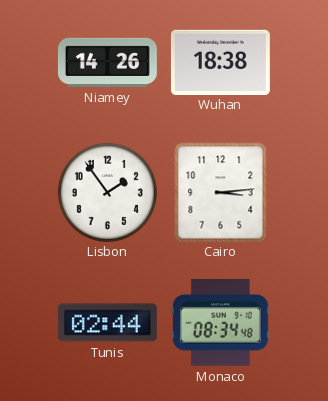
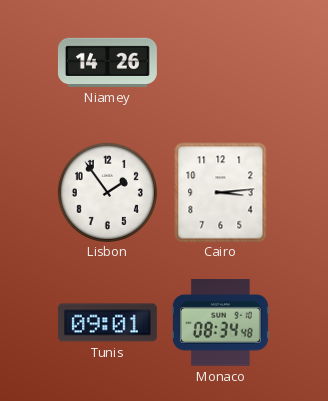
Wuhan: 18:38 -> none (220, 62)
Tunis: 02:44 -> 09:01 (107, 323)
